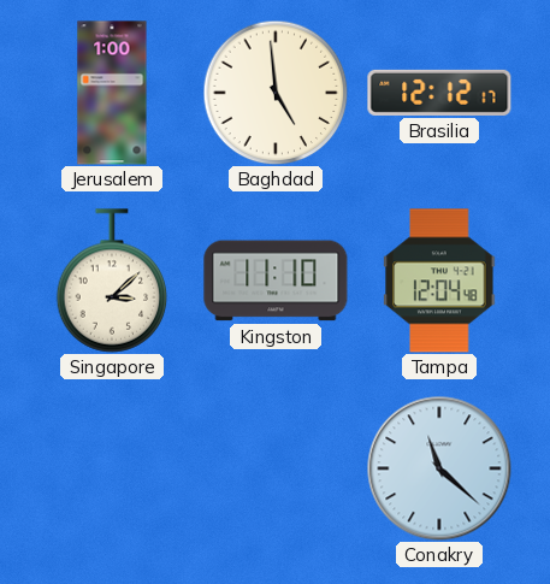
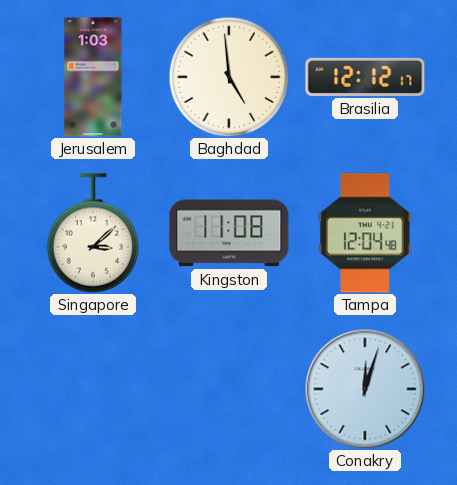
Jerusalem: 1:00 -> 1:03 (93, 77)
Kingston: 11:10 -> 11:08 (229, 233)
Conakry: 11:22 -> 12:03 (365, 389)
